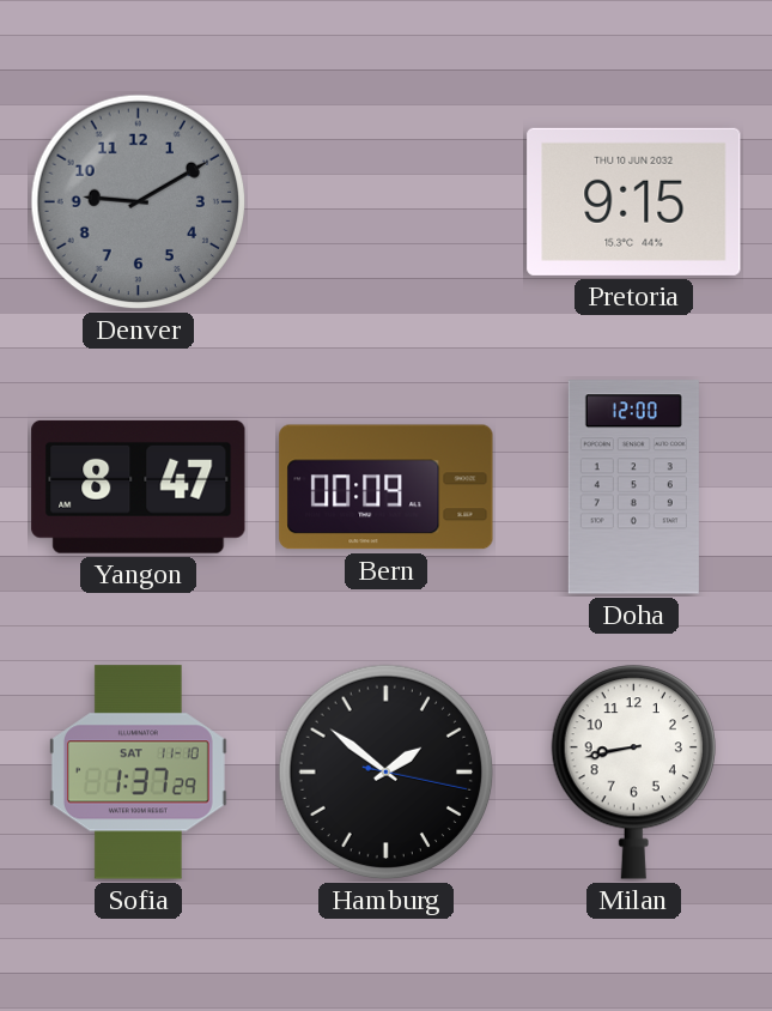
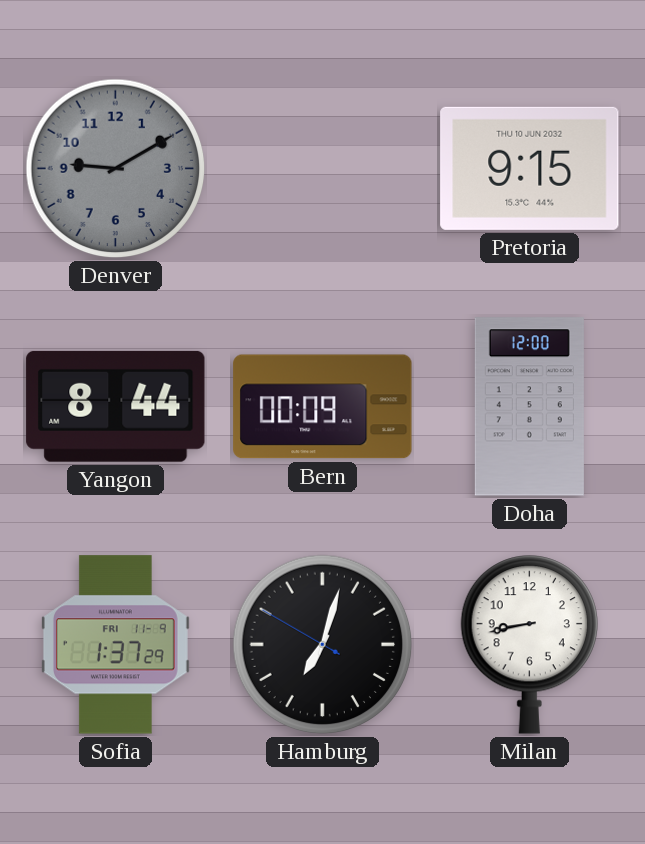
Yangon: 8:47 -> 8:44 (116, 406)
Sofia date: SAT 11-10 -> FRI 11-9 (115, 645)
Hamburg: 1:51 -> 7:02 (323, 645)
